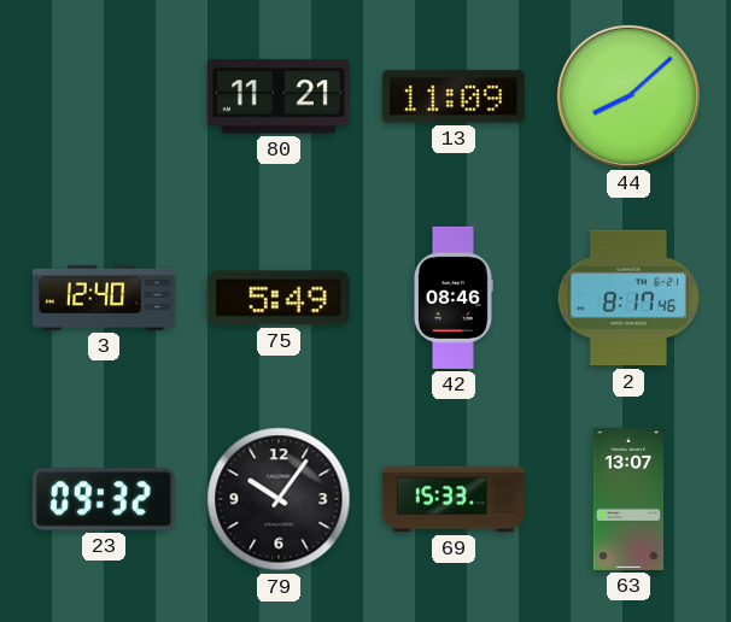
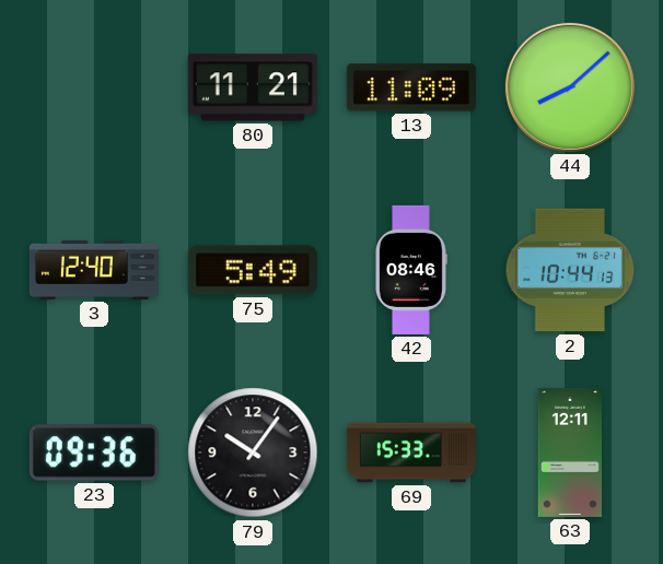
2: 8:17 -> 10:44 (570, 270)
23: 09:32 -> 09:36 (94, 453)
63: 13:07 -> 12:11 (570, 453)
